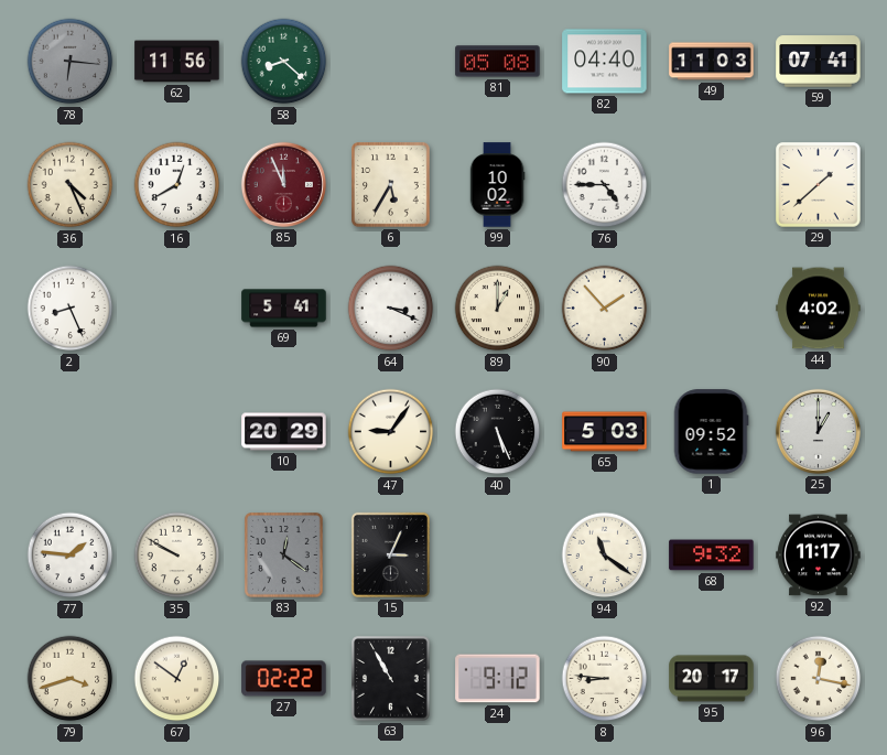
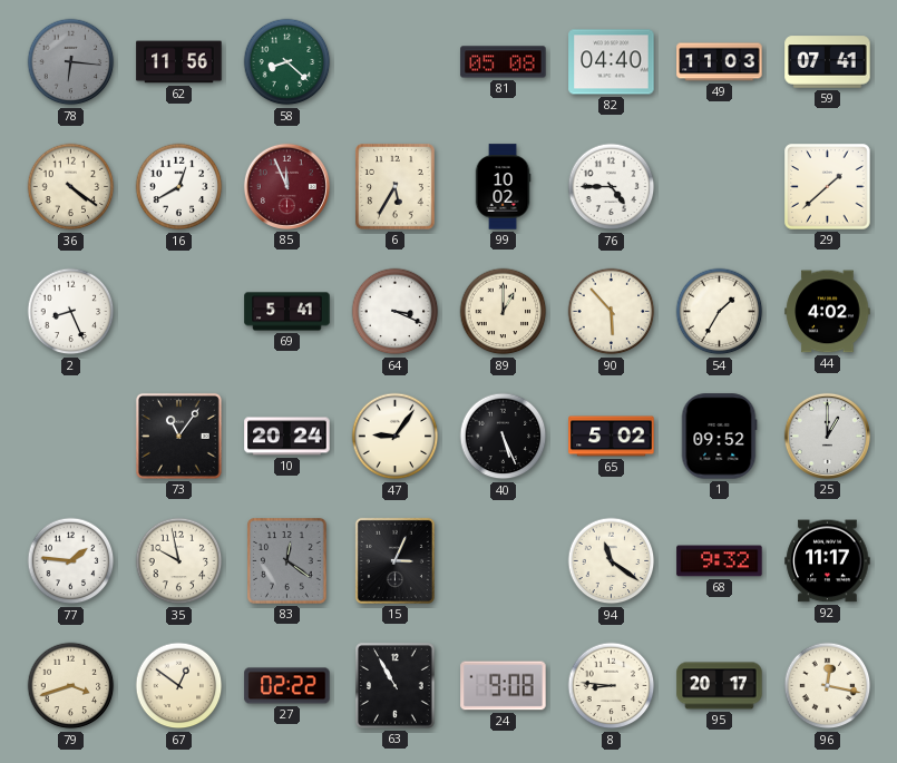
36: 4:26 -> 4:21 (71, 187)
90: 1:53 -> 5:53 (612, 312)
54: none -> 1:35 (720, 312)
73: none -> 11:06 (178, 436)
10: 20:29 -> 20:24 (287, 437)
65: 5:03 -> 5:02 (612, 437)
35: 9:50 -> 9:58 (179, 561)
24: 9:12 -> 9:08 (504, 686)
